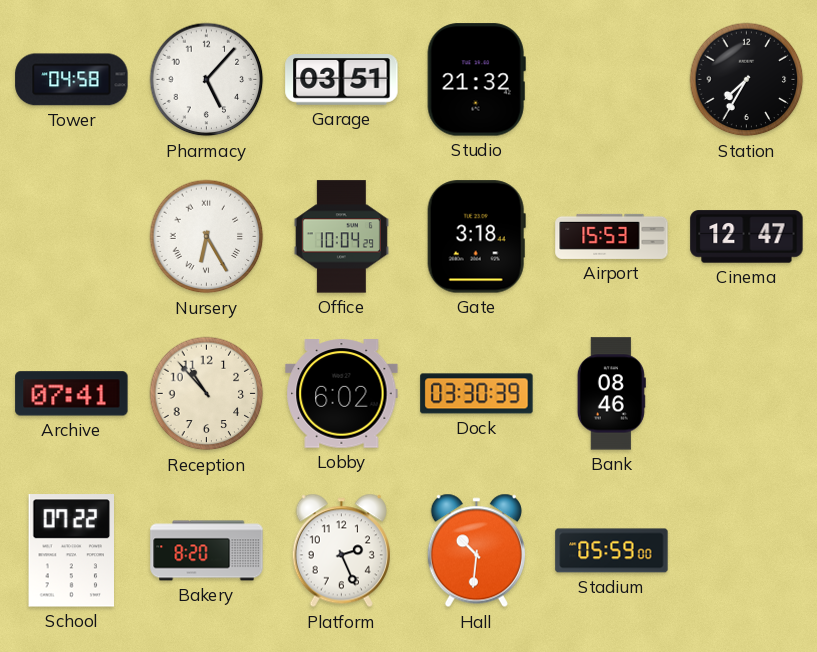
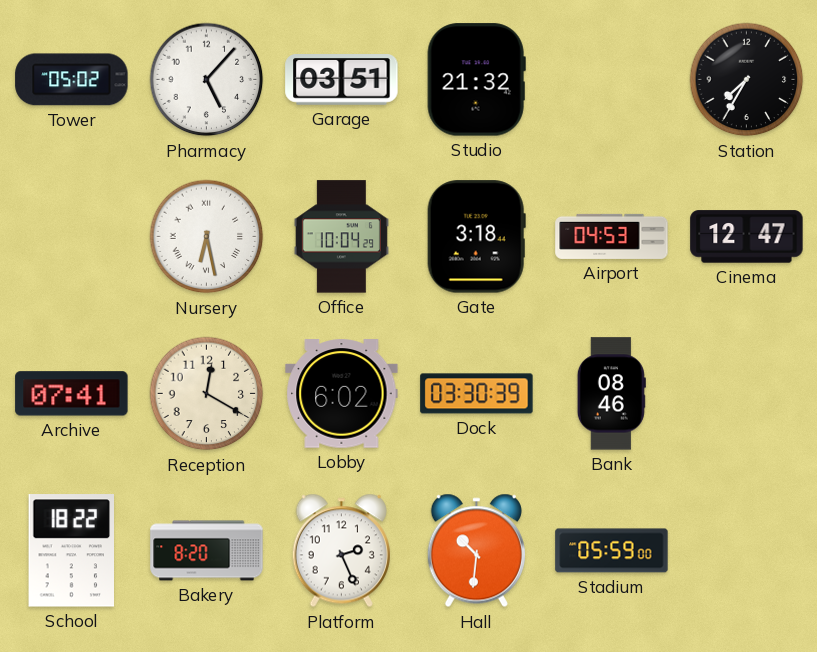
Tower: 04:58 -> 05:02 (72, 80)
Nursery: 6:25 -> 6:28 (207, 237)
Airport: 15:53 -> 04:53 (612, 236)
Reception: 10:53 -> 12:20 (207, 394)
School: 07:22 -> 18:22 (72, 551)
